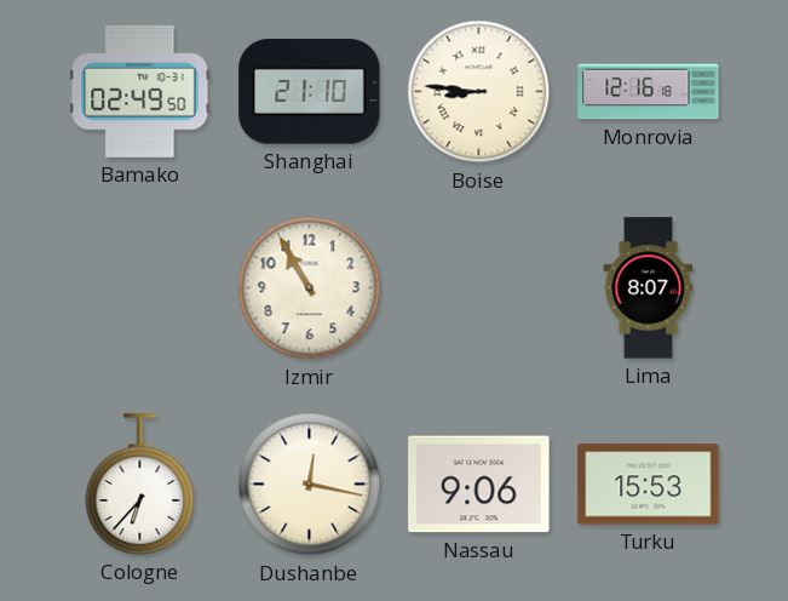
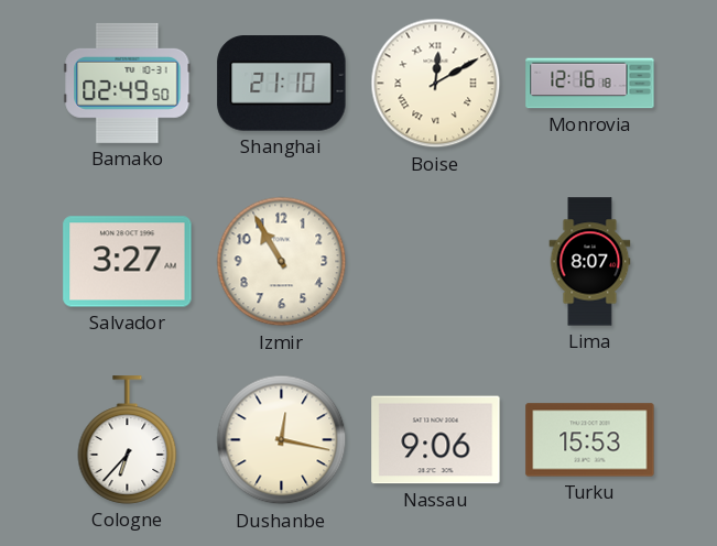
Boise: 8:46 -> 12:10 (436, 84)
Salvador: none -> 3:27 (128, 262)
